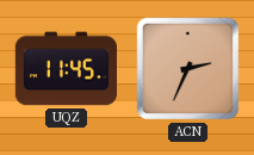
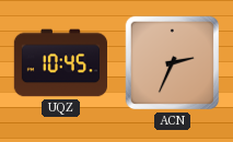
UQZ: 11:45 -> 10:45 (60, 63)
